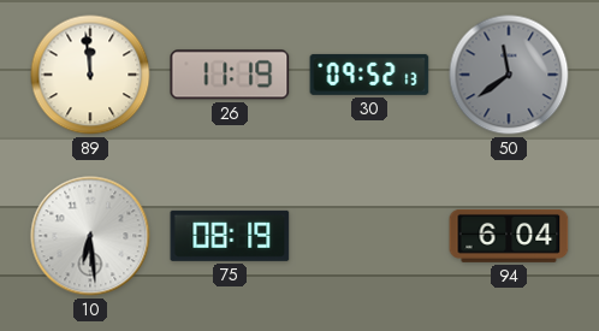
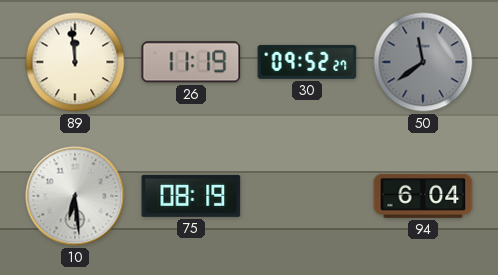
30: 09:52:13 -> 09:52:27 (307, 62)
